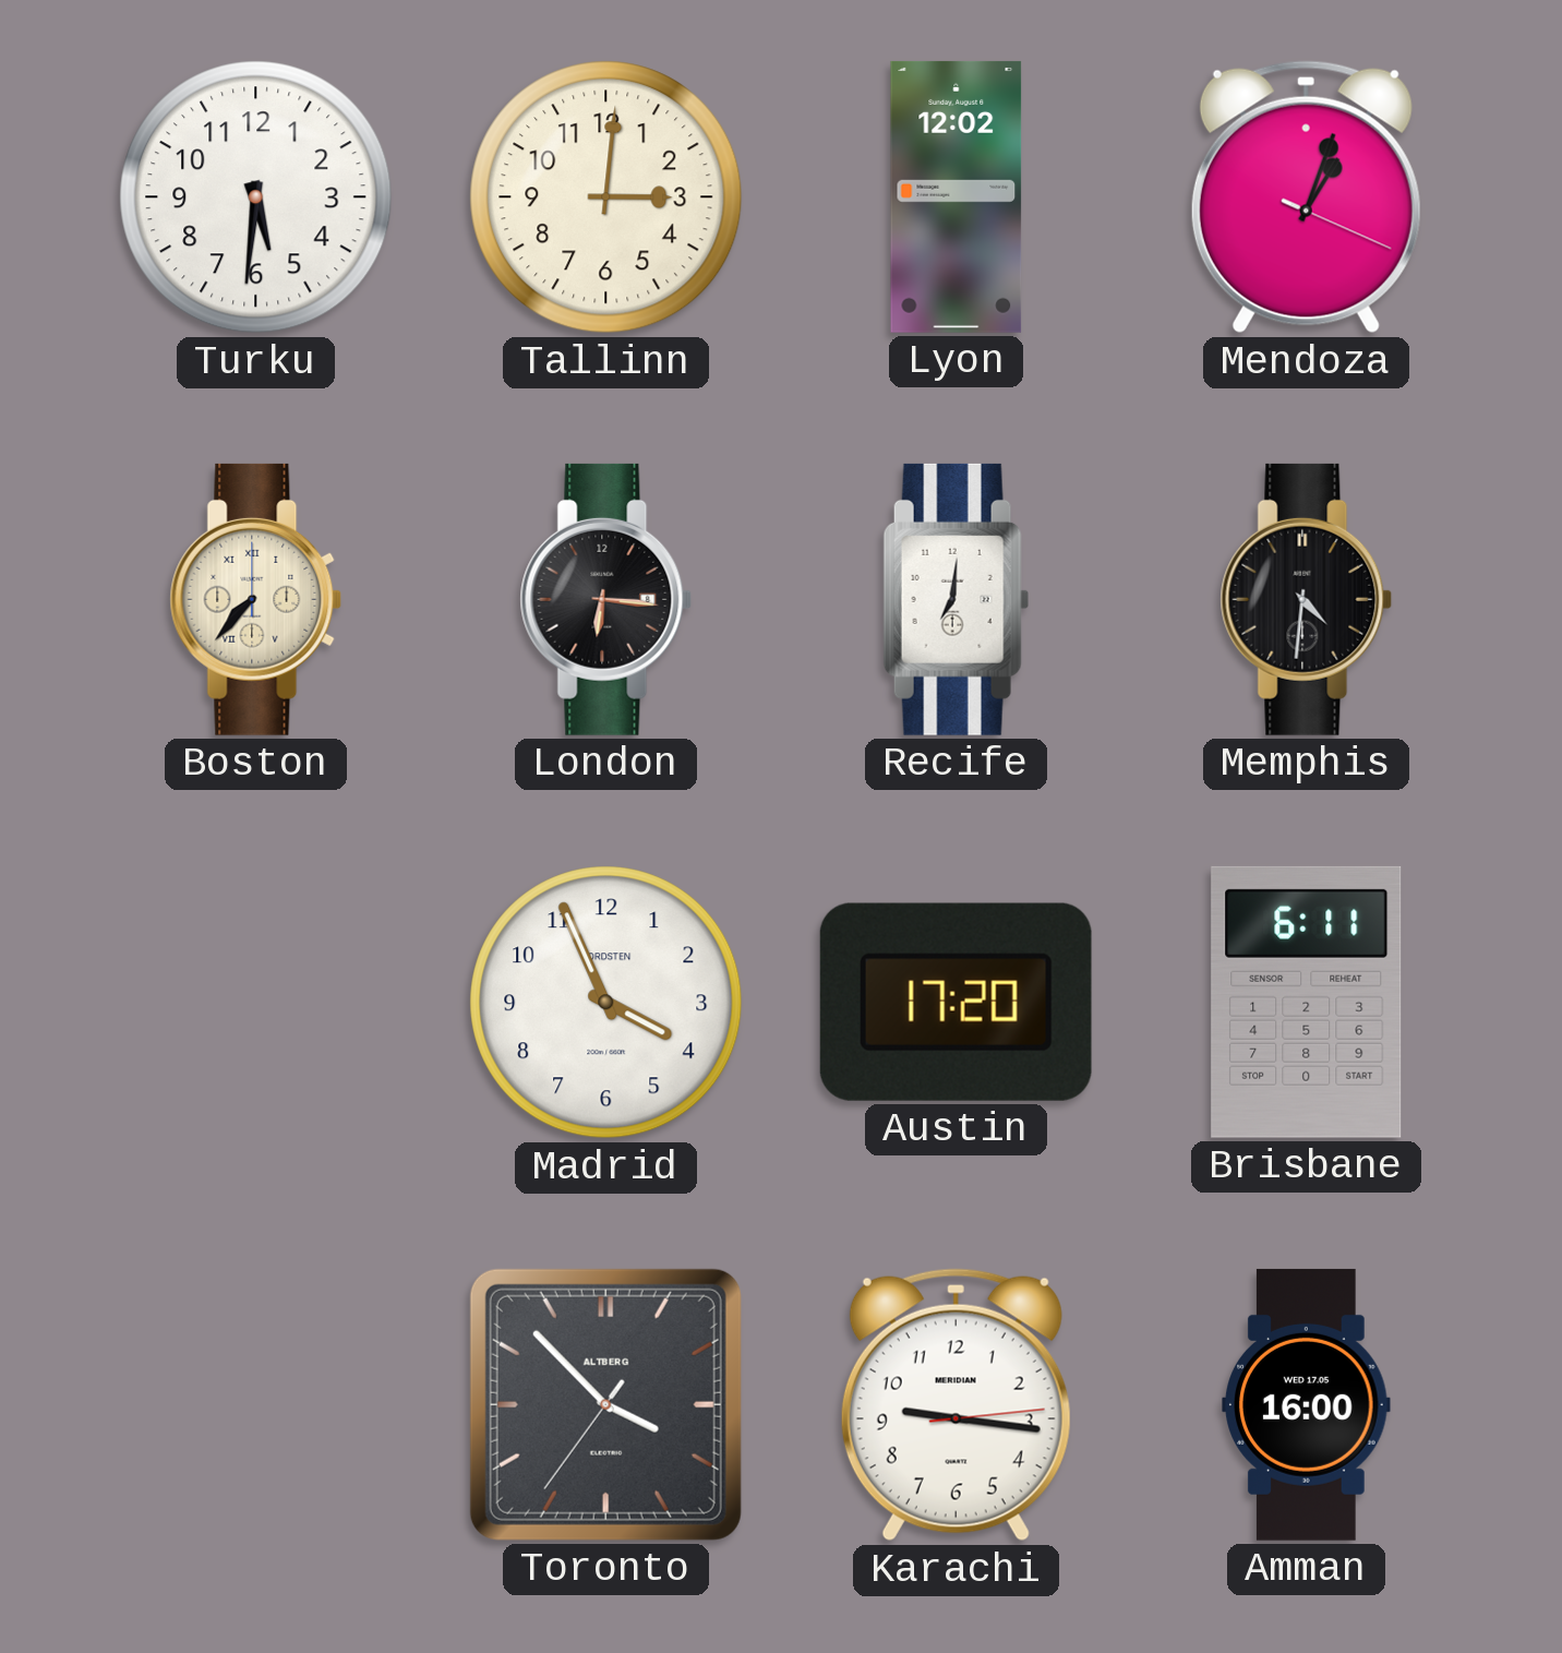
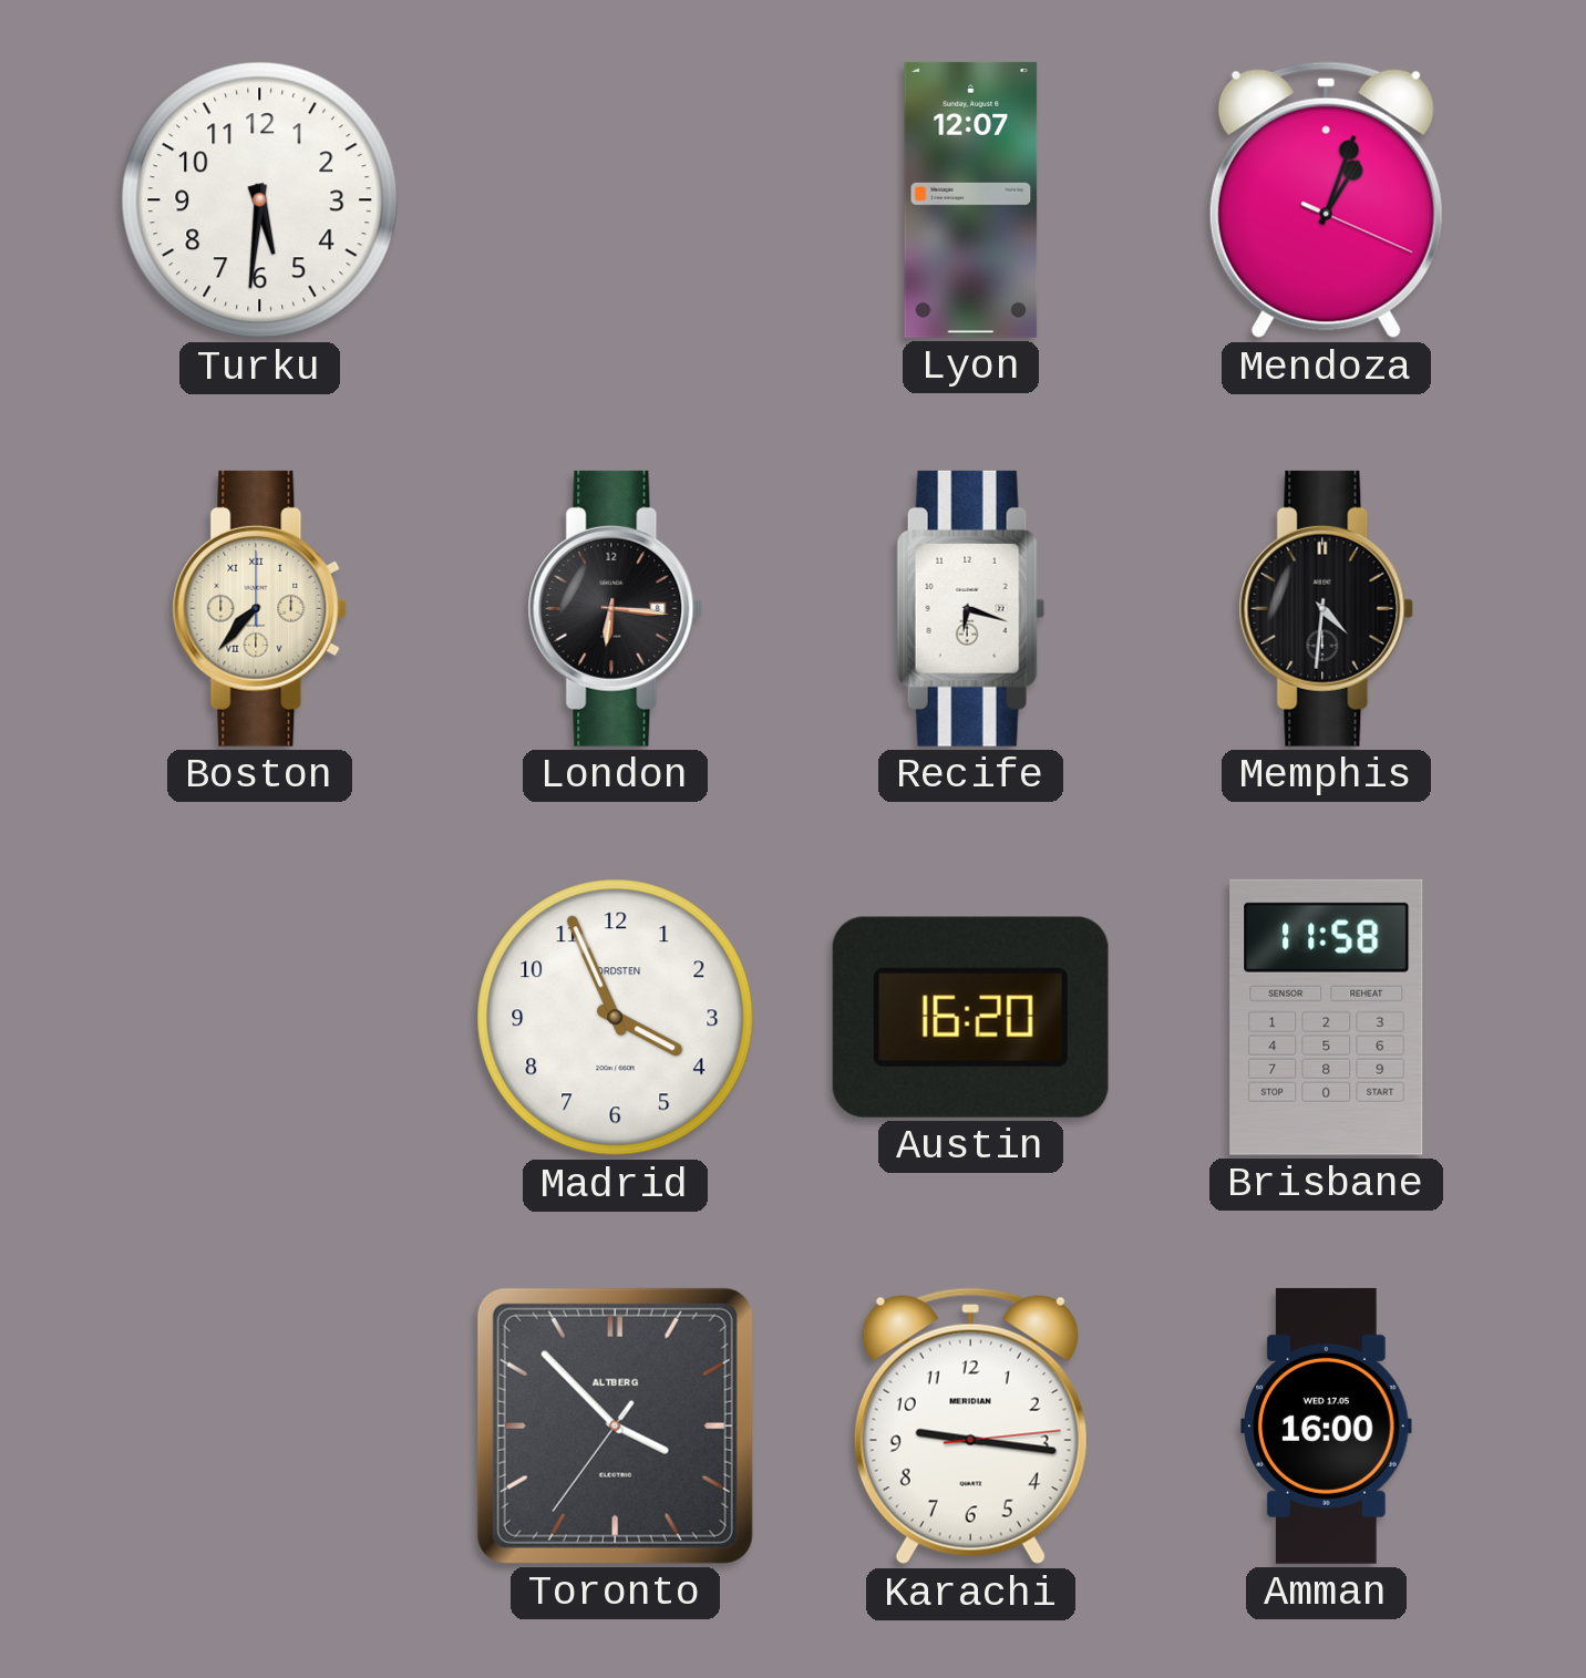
Tallinn: 3:01 -> none (606, 197)
Lyon: 12:02 -> 12:07 (971, 199)
Recife: 7:01 -> 6:18 (971, 608)
Austin: 17:20 -> 16:20 (970, 1017)
Brisbane: 6:11 -> 11:58 (1327, 1017)
